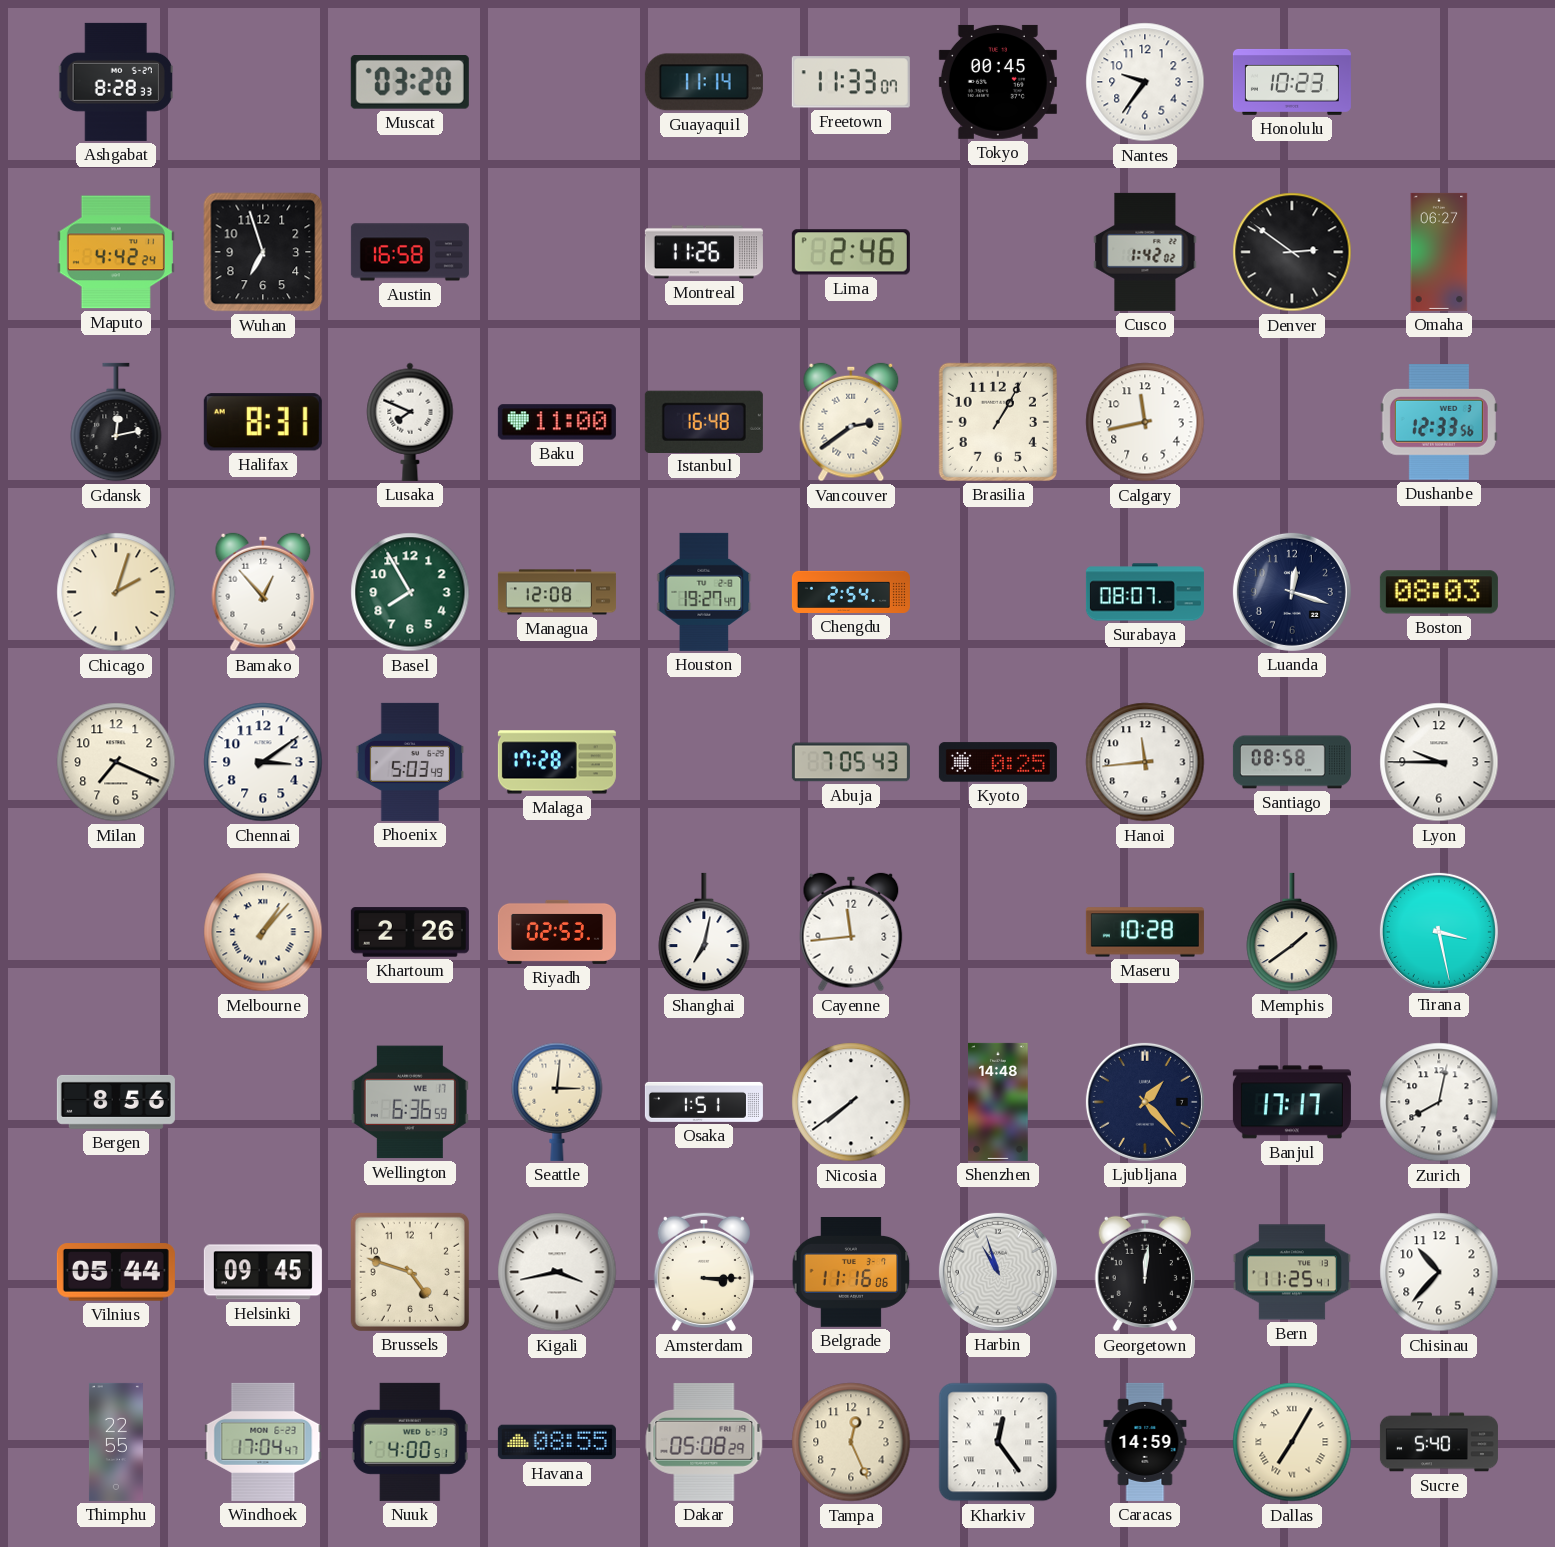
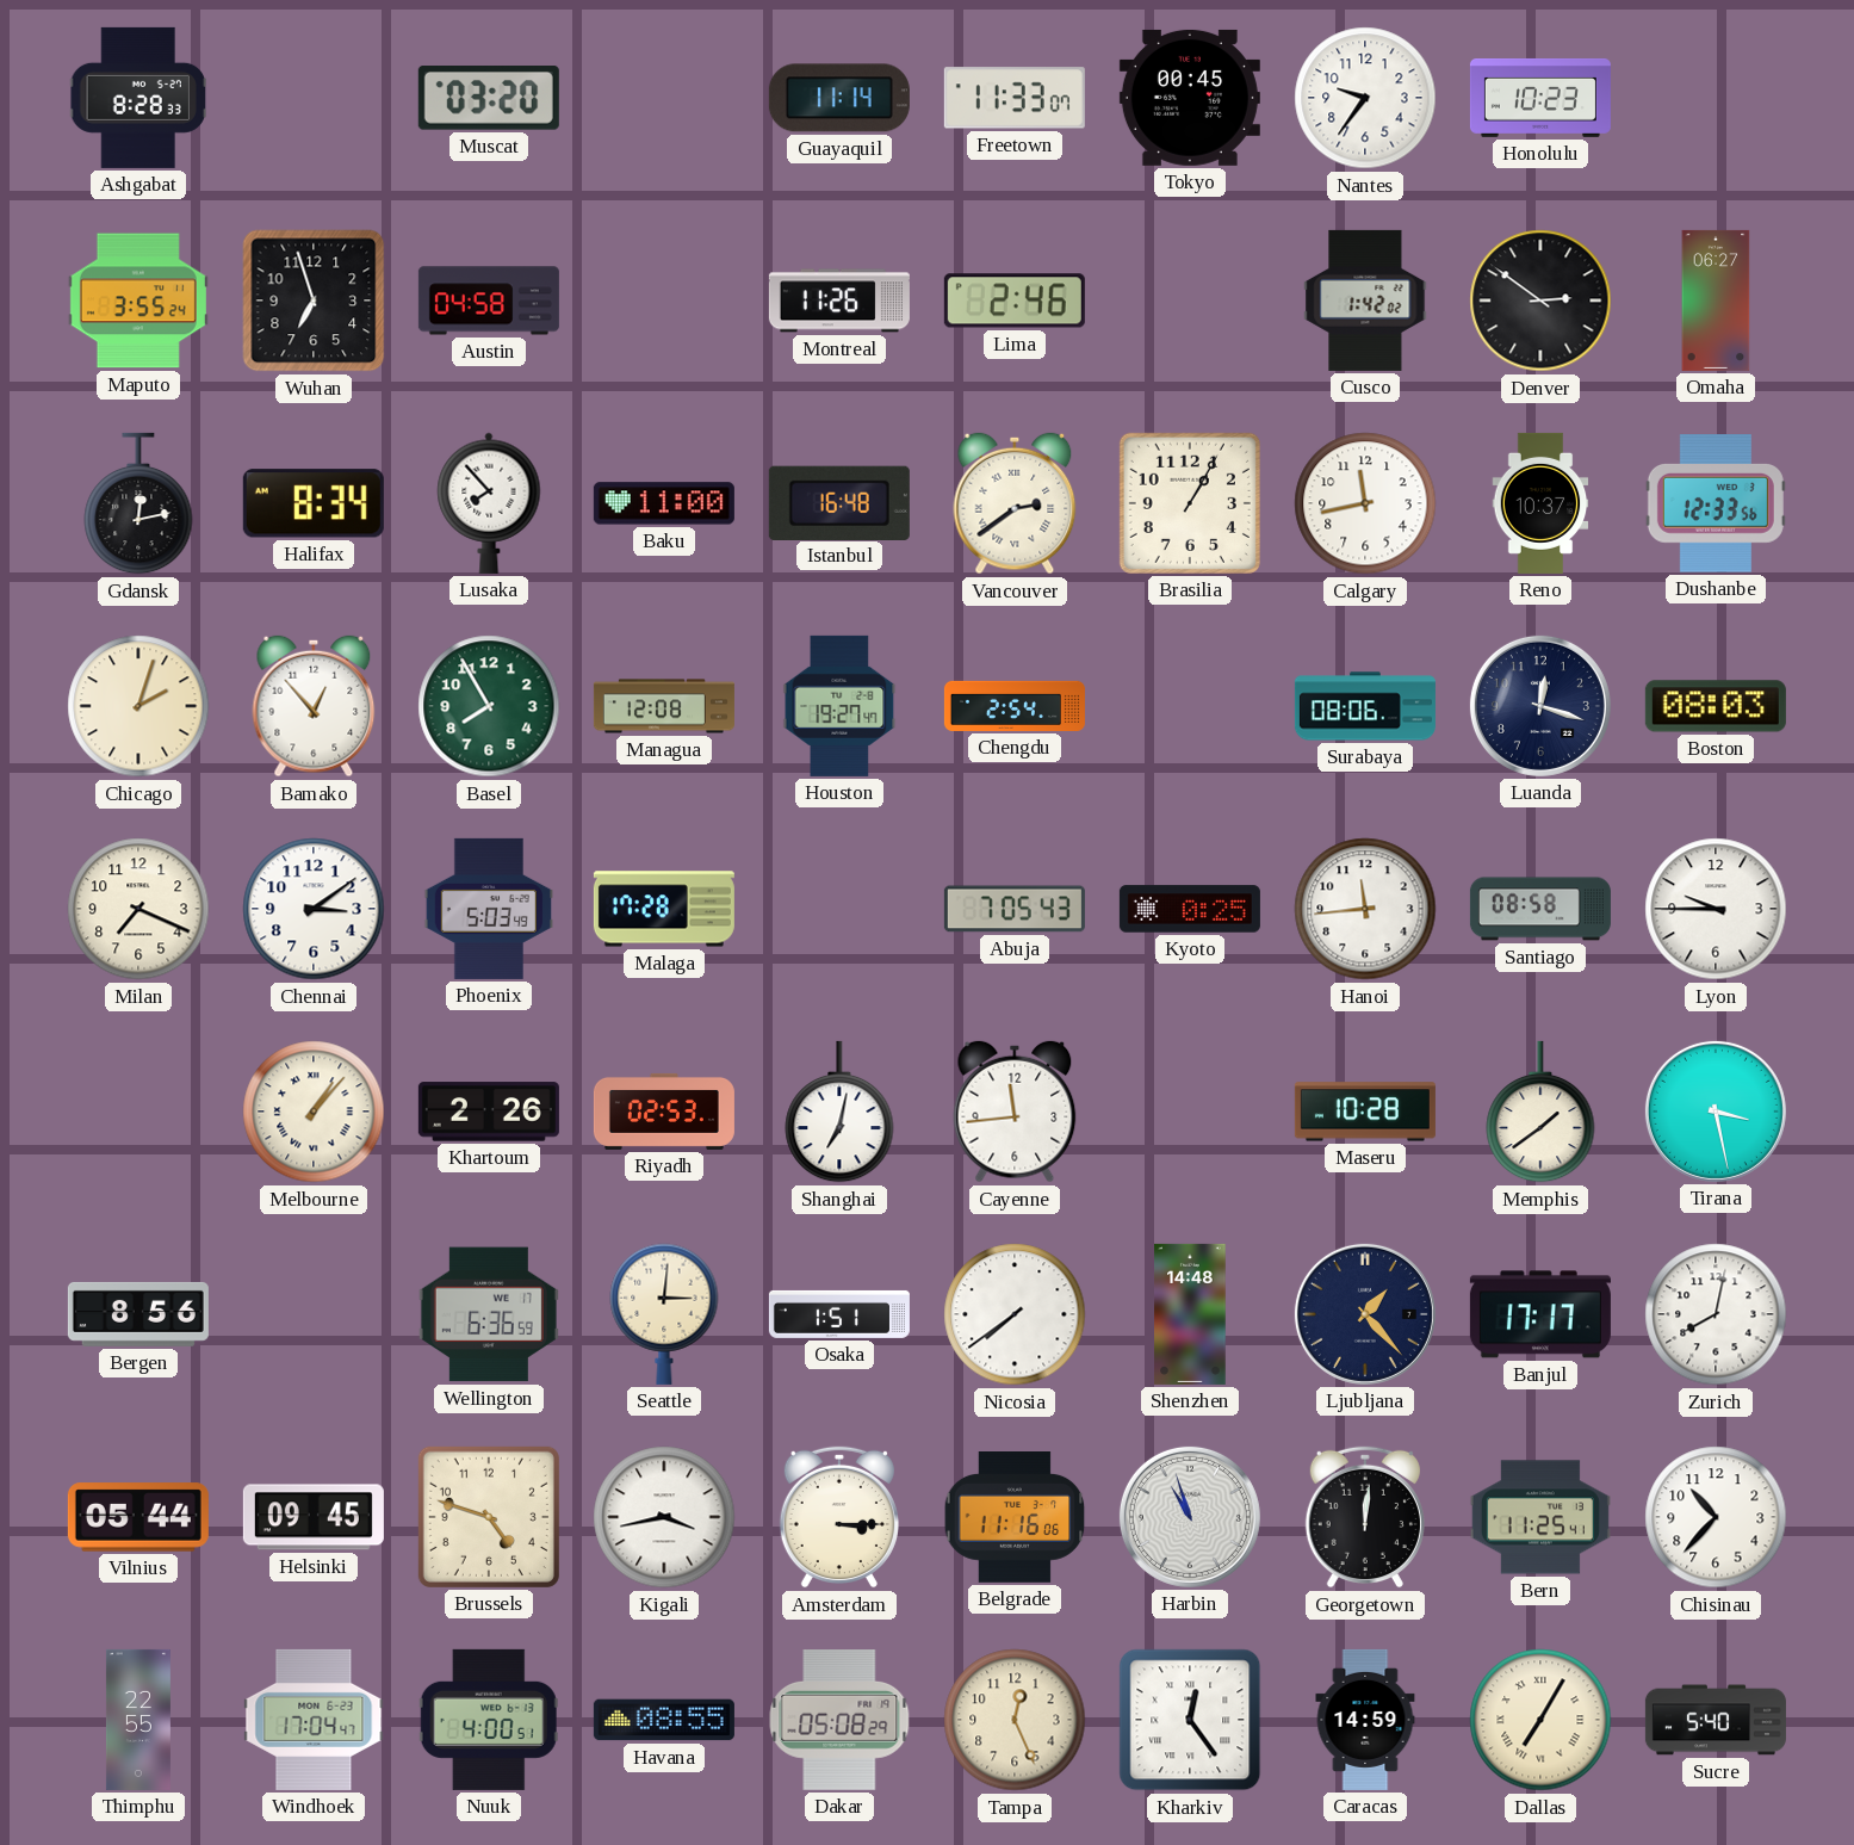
Maputo: 4:42 -> 3:55 (138, 301)
Austin: 16:58 -> 04:58 (489, 301)
Halifax: 8:31 -> 8:34 (314, 503)
Lusaka: 7:49 -> 7:53 (489, 503)
Reno: none -> 10:37 (1540, 503)
Surabaya: 08:07 -> 08:06 (1365, 706)
